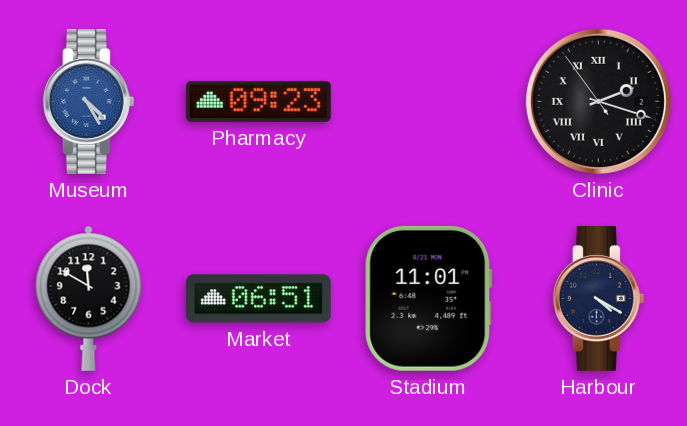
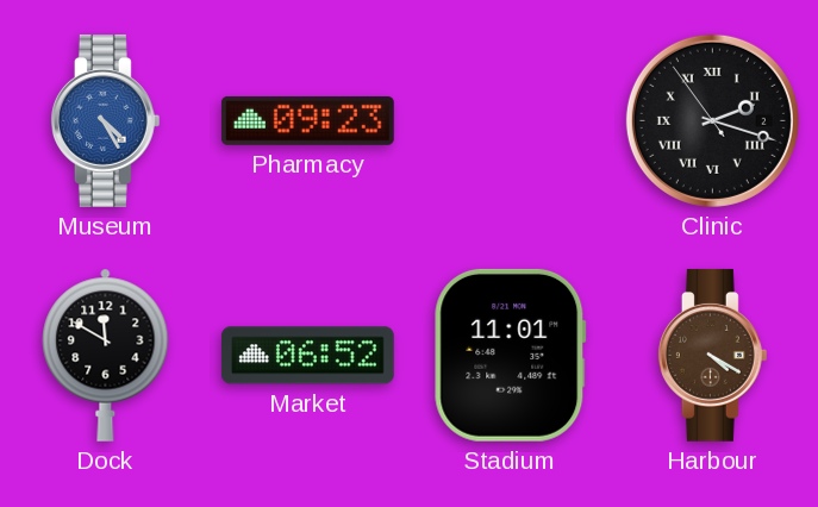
Market: 06:51 -> 06:52 (307, 356)
Harbour dial: navy -> brown (712, 355)
